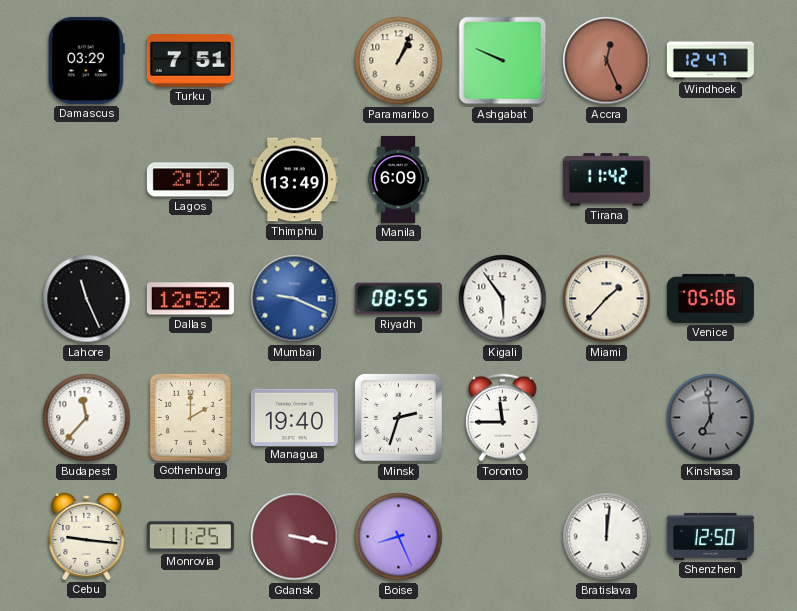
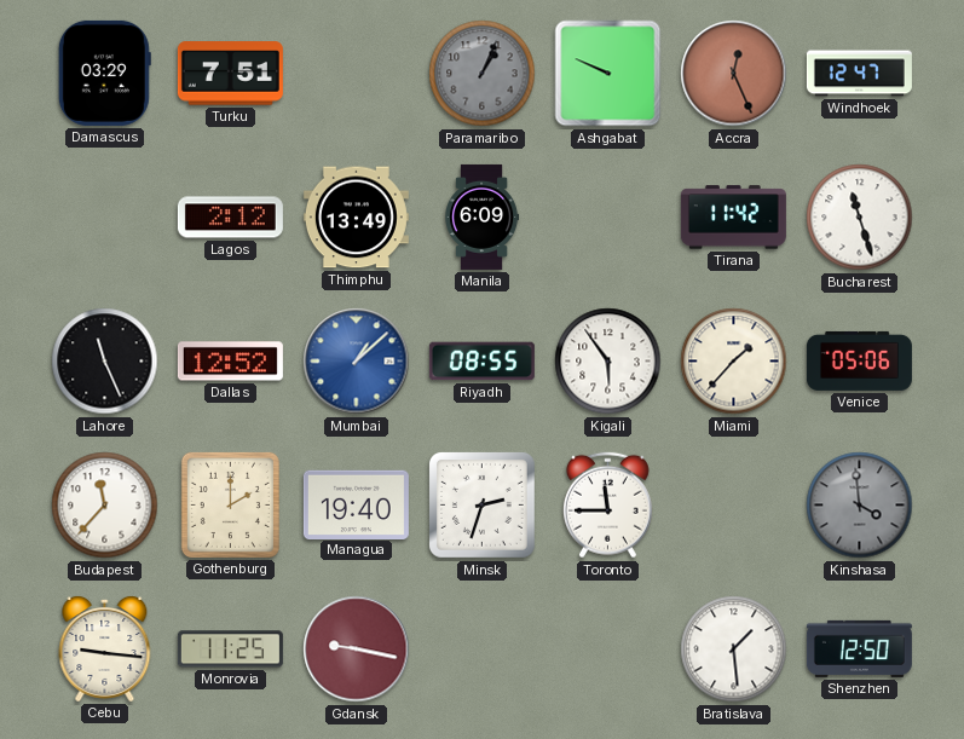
Paramaribo dial: cream -> grey (483, 74)
Bucharest: none -> 11:27 (860, 218)
Mumbai: 9:19 -> 1:08 (357, 362)
Kinshasa: 6:59 -> 3:59 (860, 506)
Gdansk: 3:17 -> 9:17 (357, 649)
Boise: 8:26 -> none (399, 537)
Bratislava: 12:01 -> 1:29 (734, 649)
